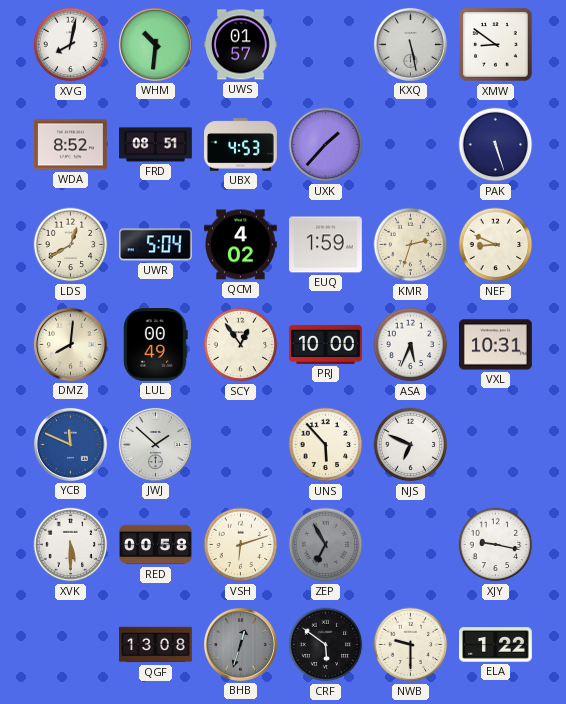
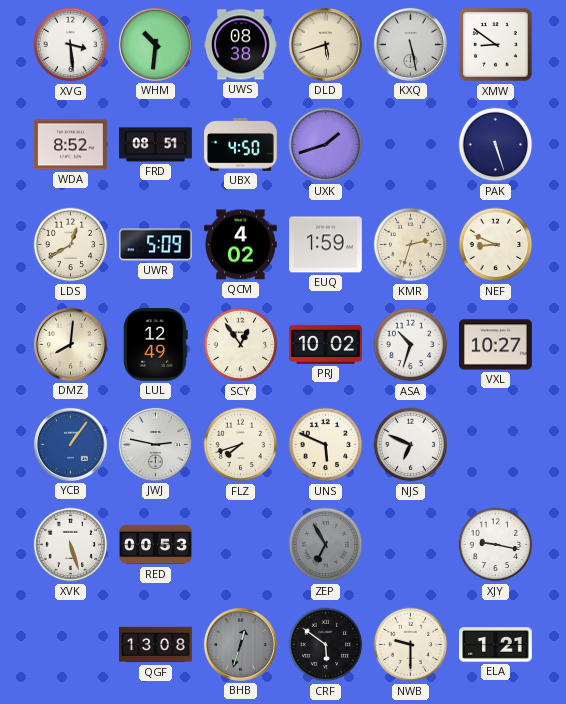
XVG: 8:02 -> 3:29 (71, 45)
UWS: 01:57 -> 08:38 (241, 45)
DLD: none -> 5:42 (325, 44)
UBX: 4:53 -> 4:50 (241, 145)
UXK: 1:37 -> 1:42 (326, 145)
UWR: 5:04 -> 5:09 (156, 245)
LUL: 00:49 -> 12:49 (156, 345)
PRJ: 10:00 -> 10:02 (326, 344)
ASA: 5:34 -> 10:33 (411, 345)
VXL: 10:31 -> 10:27 (496, 345)
YCB: 11:49 -> 1:06 (70, 444)
JWJ: 1:52 -> 2:47 (155, 444)
FLZ: none -> 7:42 (241, 445)
UNS: 5:53 -> 5:49 (326, 445)
XVK: 5:30 -> 5:27 (71, 545)
RED: 00:58 -> 00:53 (156, 545)
VSH: 6:12 -> none (241, 545)
ELA: 1:22 -> 1:21 (496, 645)
